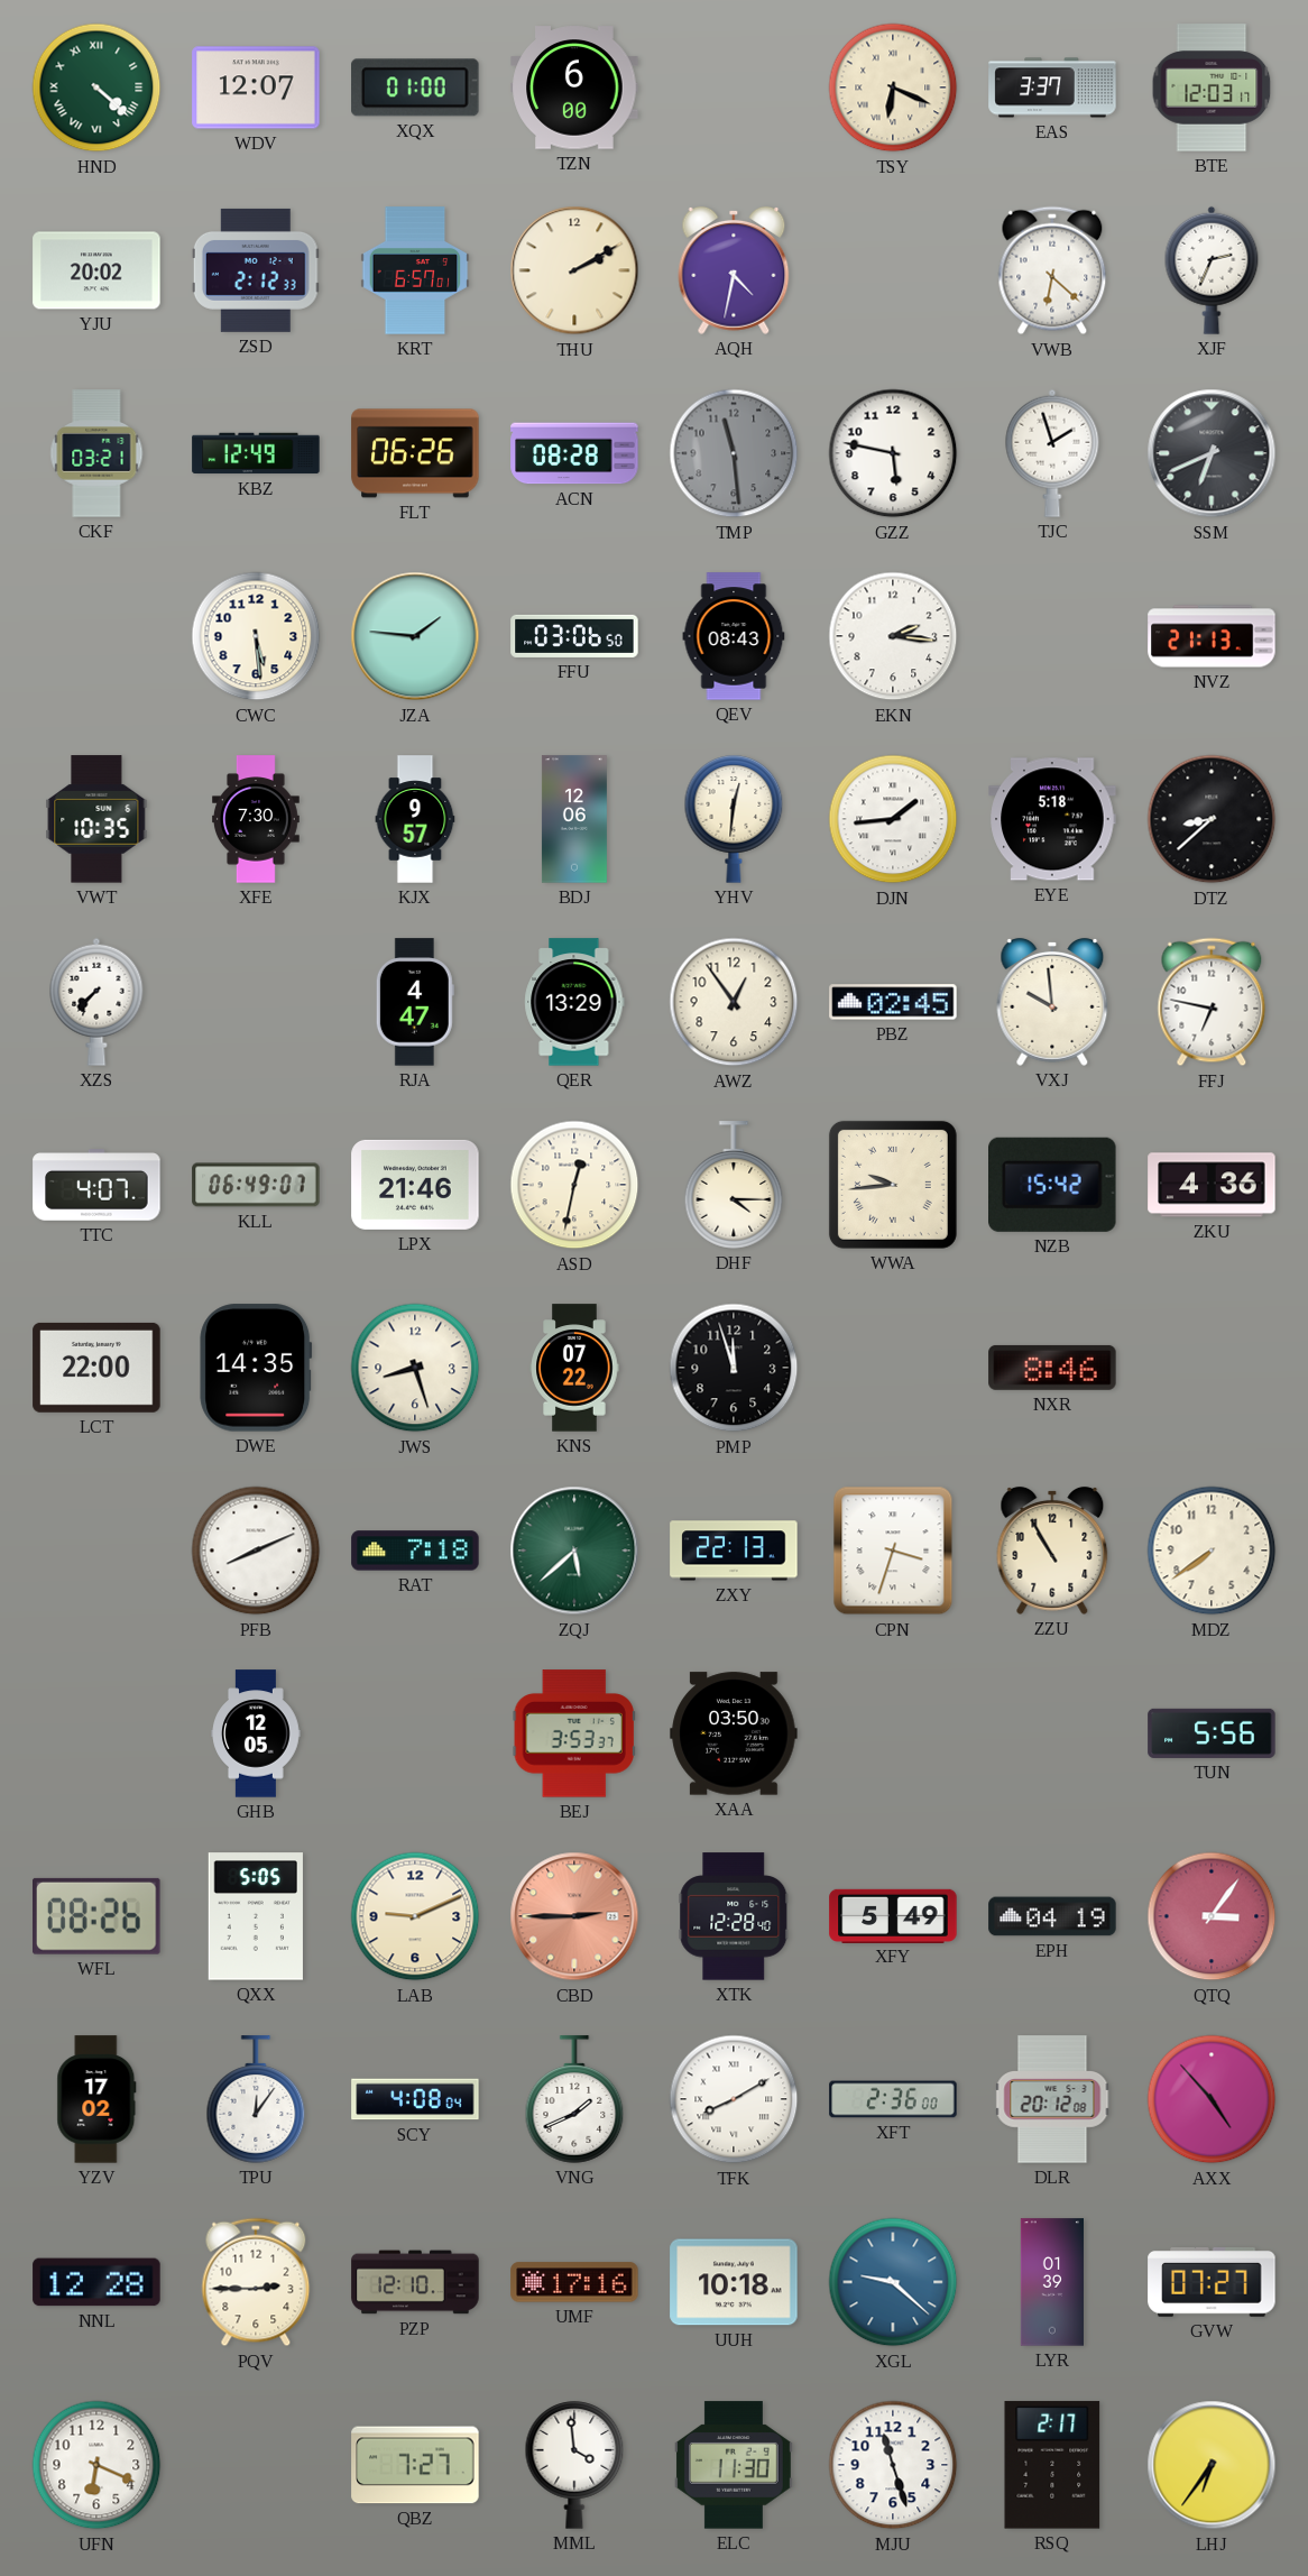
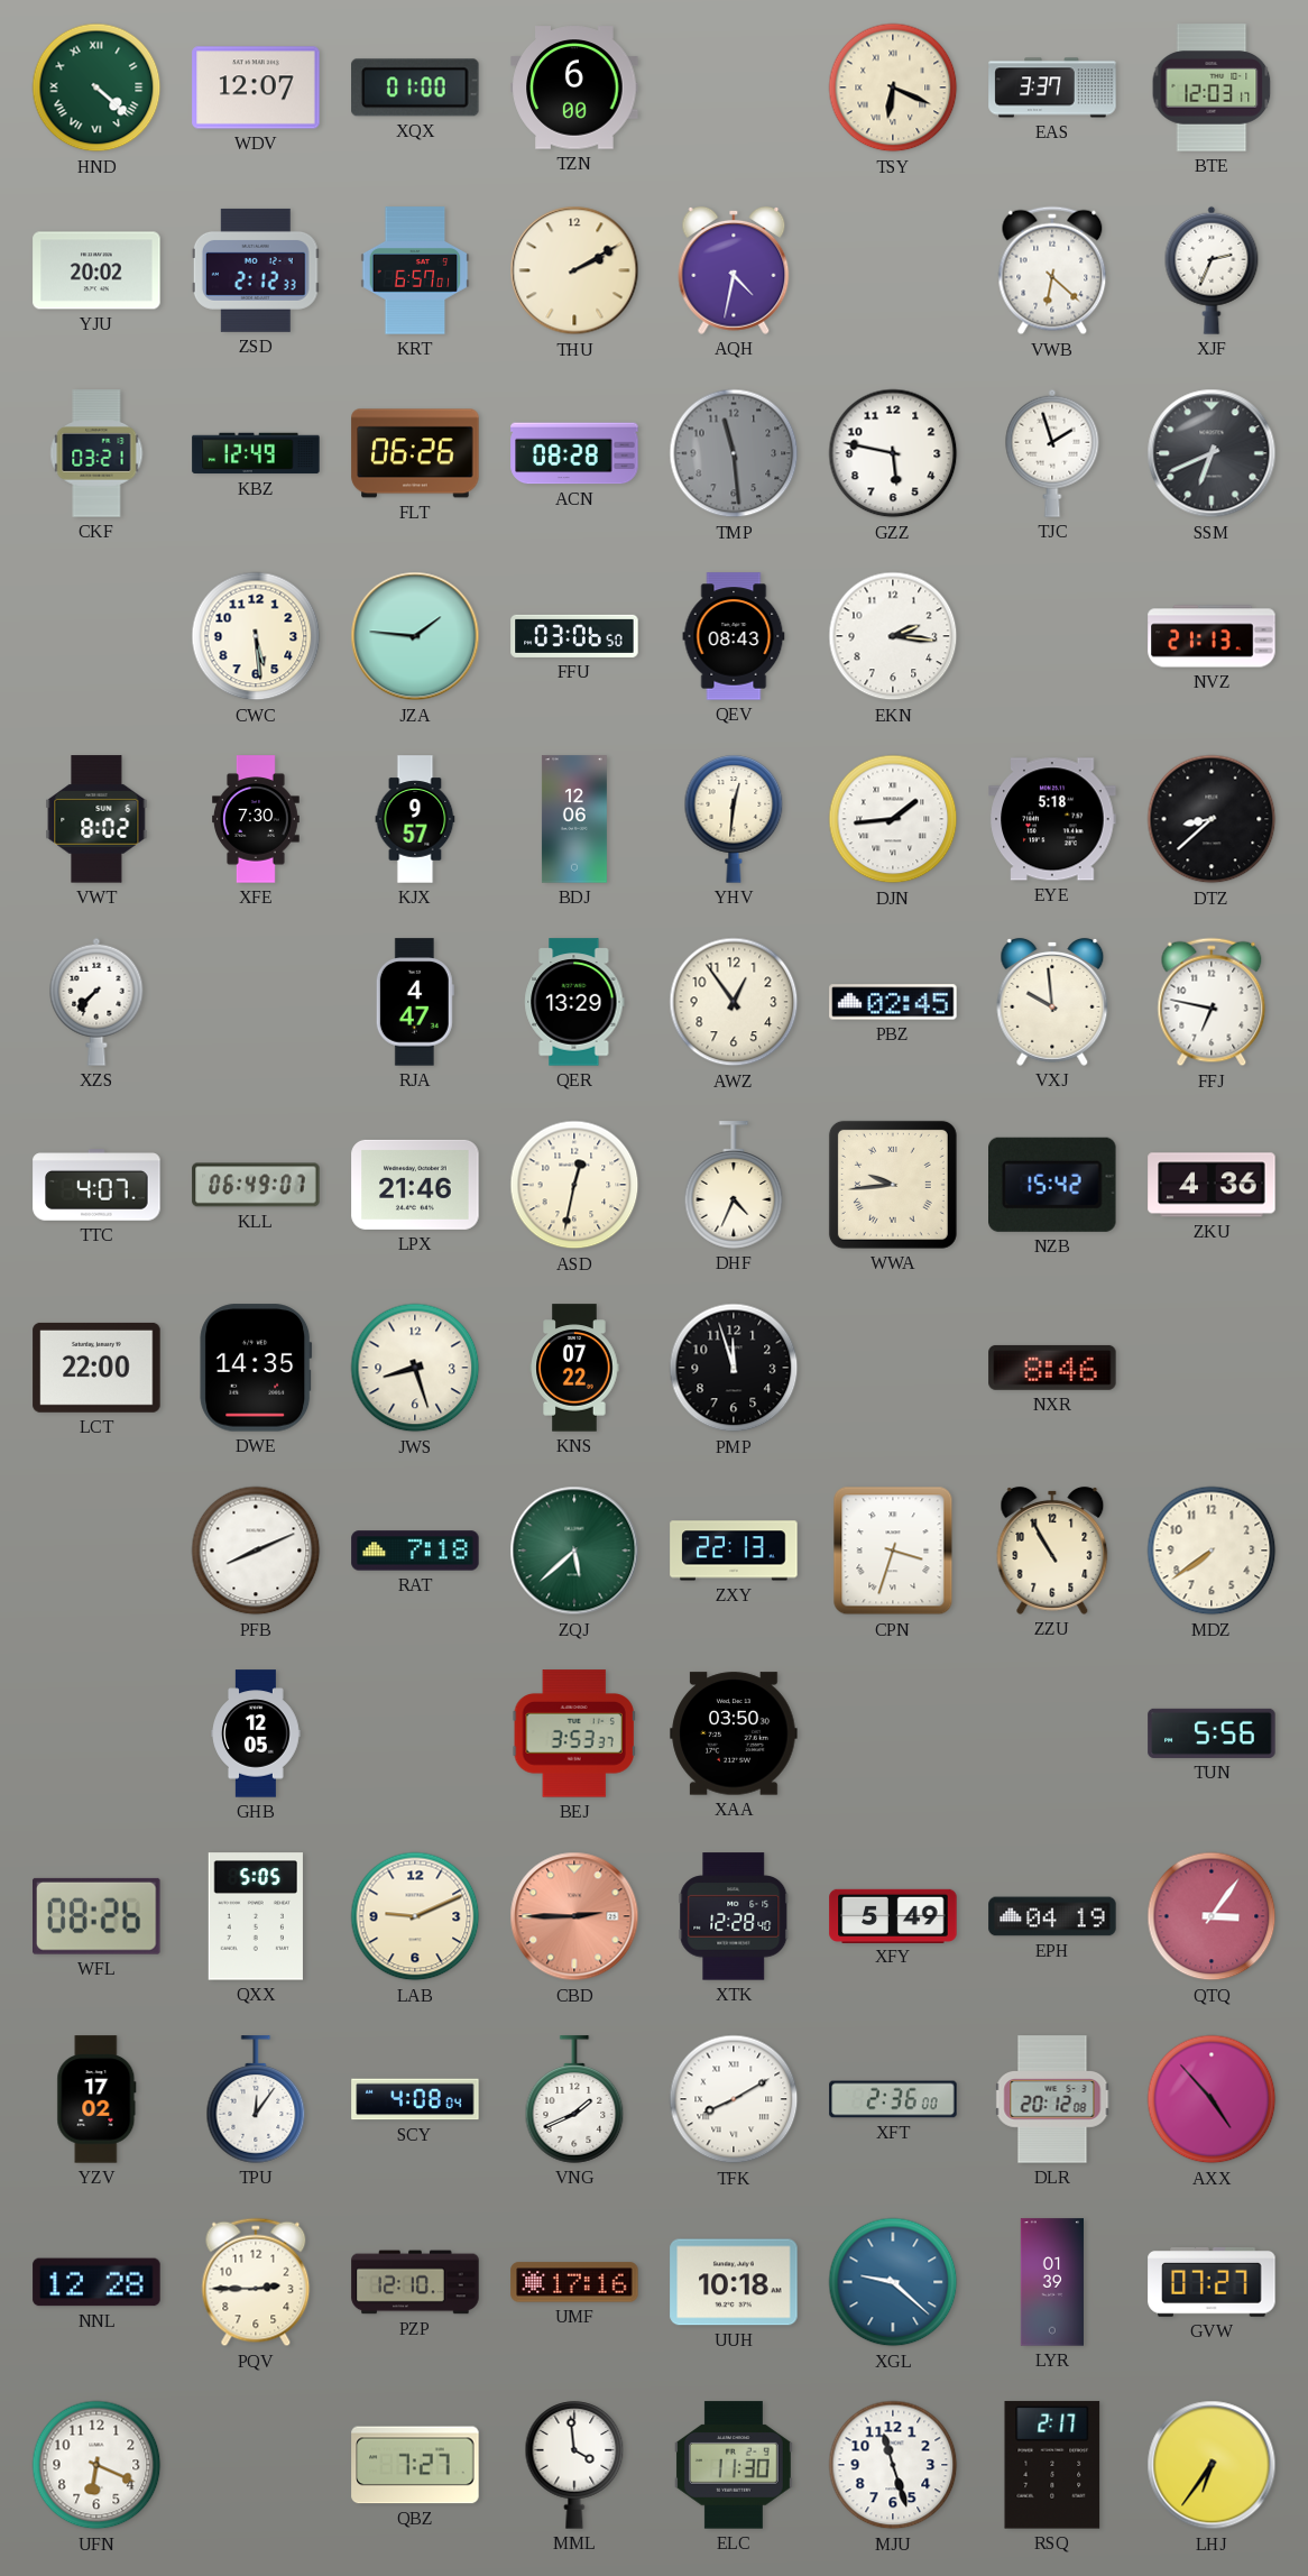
VWT: 10:35 -> 8:02 (96, 819)
DHF: 4:15 -> 4:34 (734, 1185)
